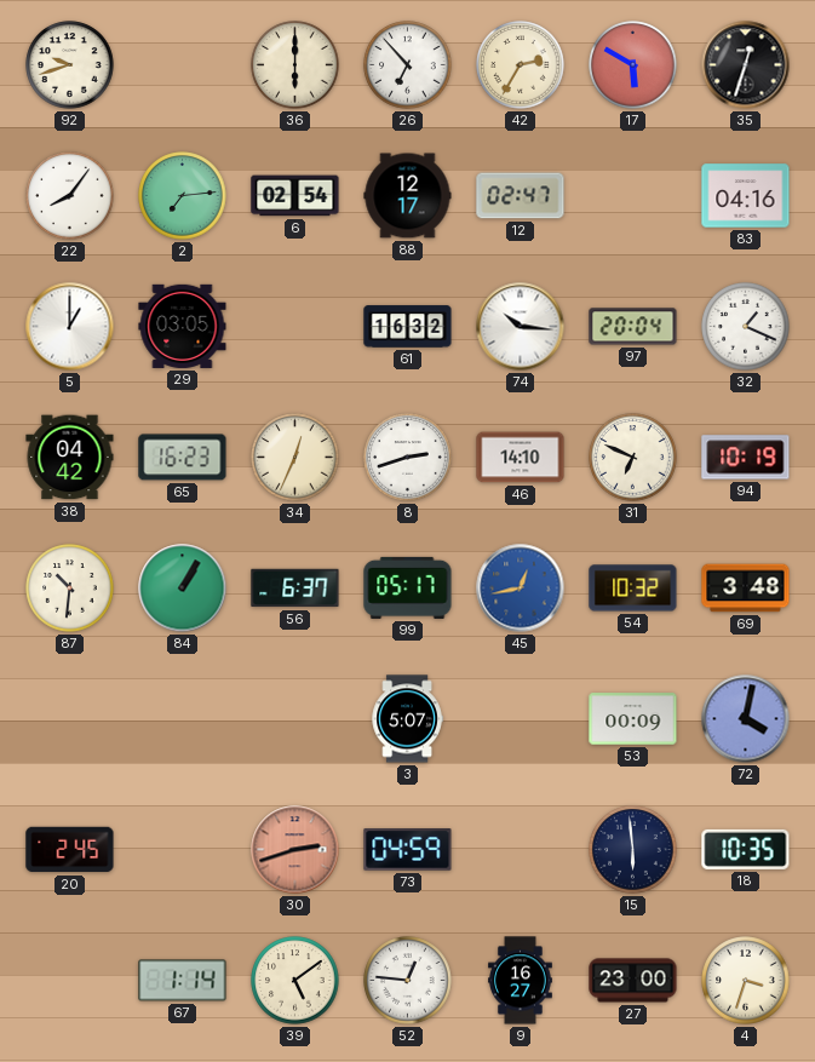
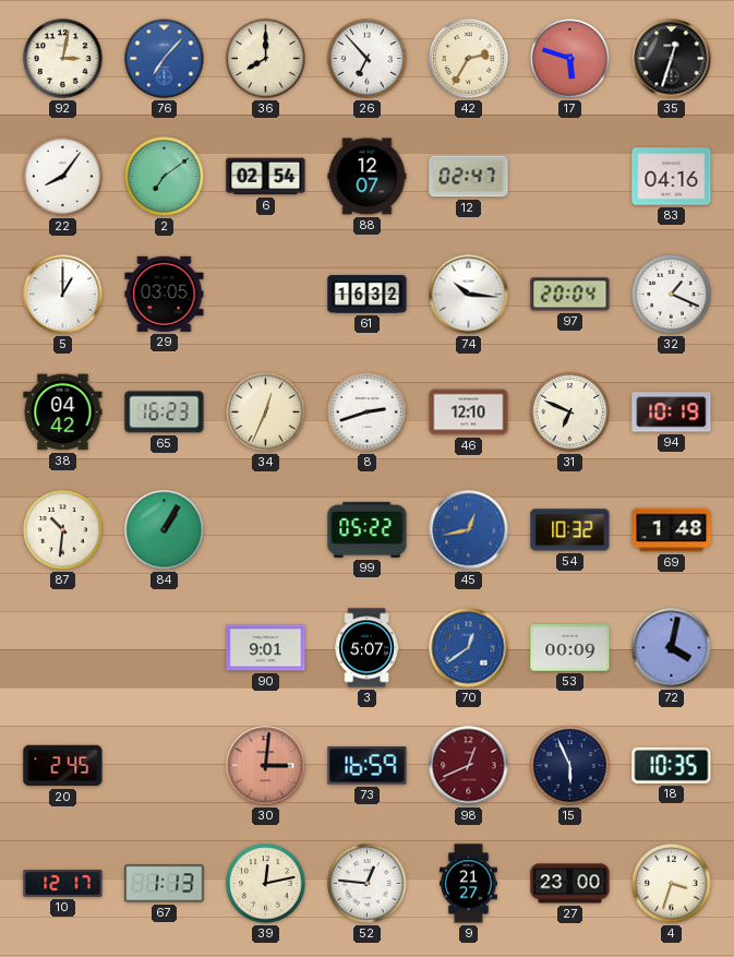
92: 9:42 -> 3:02 (63, 59)
76: none -> 7:07 (165, 59)
36: 6:00 -> 8:00 (266, 59)
17: 5:50 -> 5:48 (570, 59)
2: 7:14 -> 7:09 (165, 177)
88: 12:17 -> 12:07 (368, 177)
46: 14:10 -> 12:10 (469, 412)
56: 6:37 -> none (295, 589)
99: 05:17 -> 05:22 (368, 529)
69: 3:48 -> 1:48 (672, 530)
90: none -> 9:01 (266, 648)
70: none -> 12:39 (469, 648)
30: 2:42 -> 3:01 (266, 766)
73: 04:59 -> 16:59 (368, 766)
98: none -> 12:41 (469, 766)
15: 5:59 -> 5:56 (570, 766)
10: none -> 12:17 (63, 884)
67: 1:14 -> 1:13 (165, 884)
39: 5:09 -> 12:13 (266, 884)
9: 16:27 -> 21:27 (469, 884)
